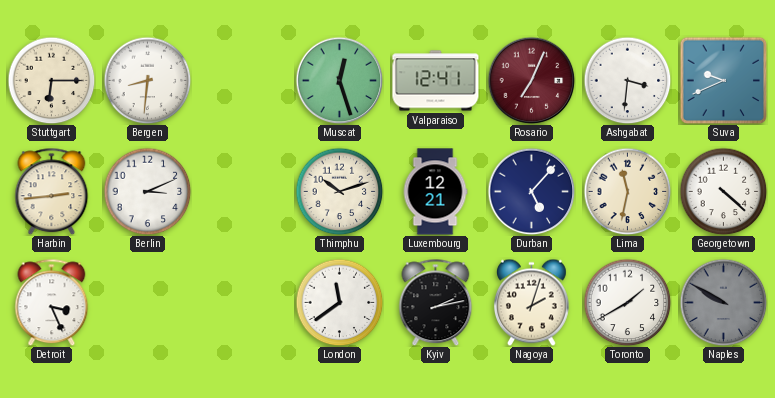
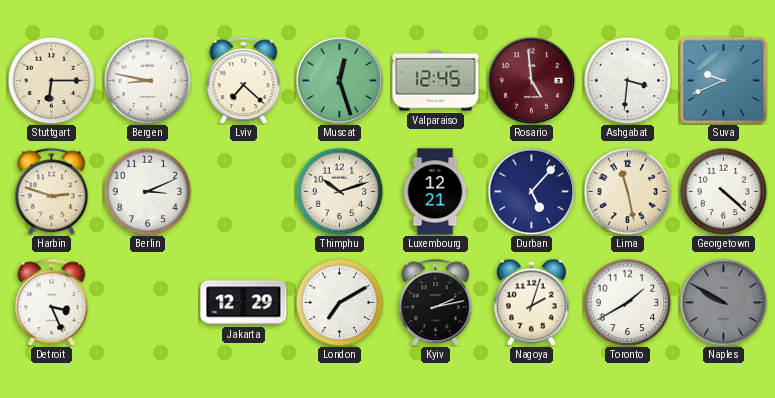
Bergen: 8:31 -> 8:47 (147, 80)
Lviv: none -> 7:22 (244, 80)
Valparaiso: 12:41 -> 12:45 (436, 81)
Rosario: 7:04 -> 4:59 (531, 80)
Harbin: 2:44 -> 2:48 (52, 191)
Lima: 11:32 -> 11:28 (627, 191)
Jakarta: none -> 12:29 (244, 303)
London: 11:39 -> 7:10 (339, 302)
